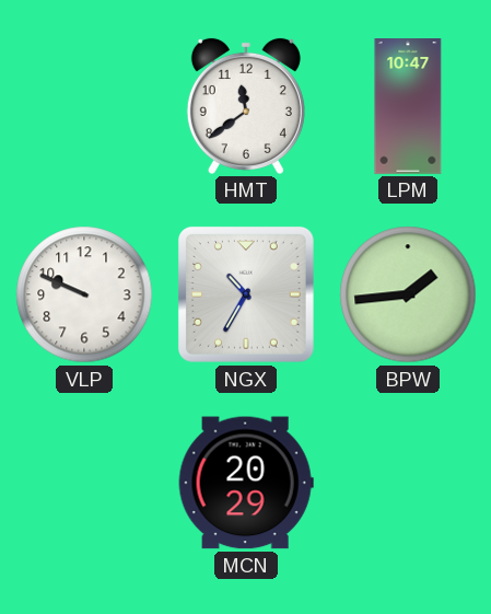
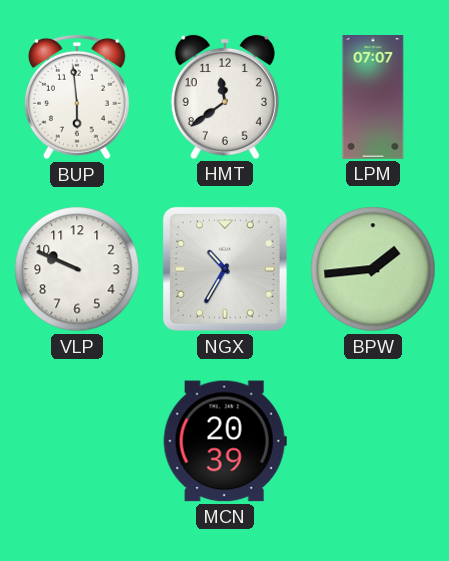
BUP: none -> 5:59 (77, 97)
LPM: 10:47 -> 07:07 (373, 97)
MCN: 20:29 -> 20:39 (225, 441)
